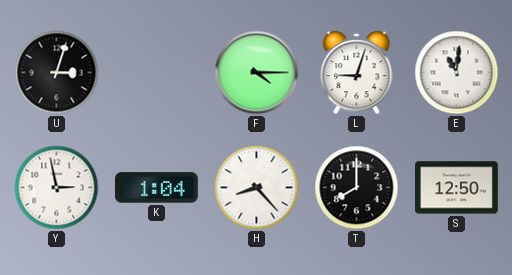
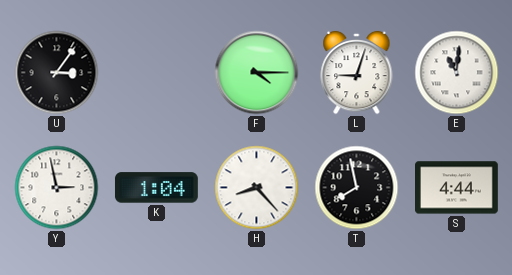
U: 3:03 -> 3:06 (57, 73)
T: 8:00 -> 7:58 (357, 188)
S: 12:50 -> 4:44 (457, 188)
